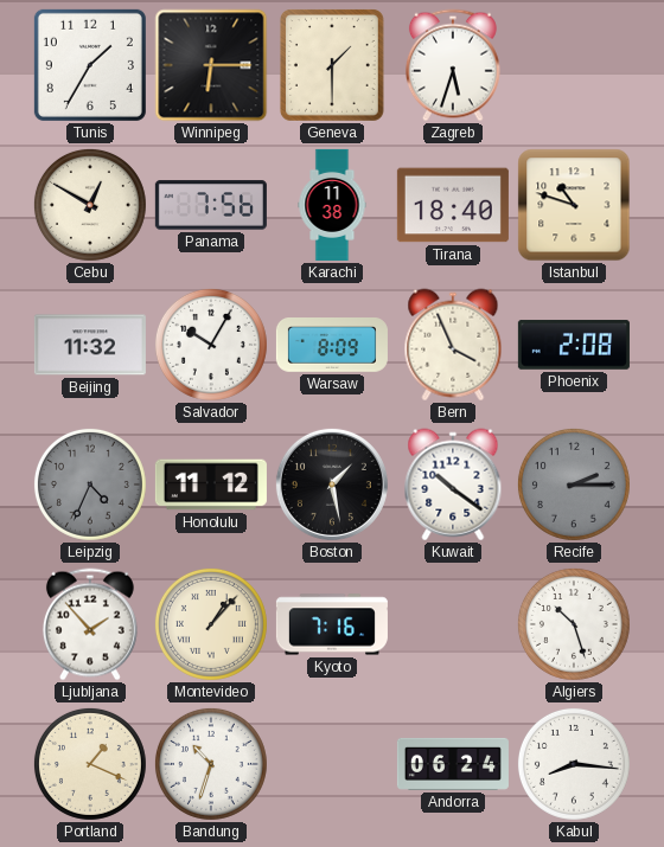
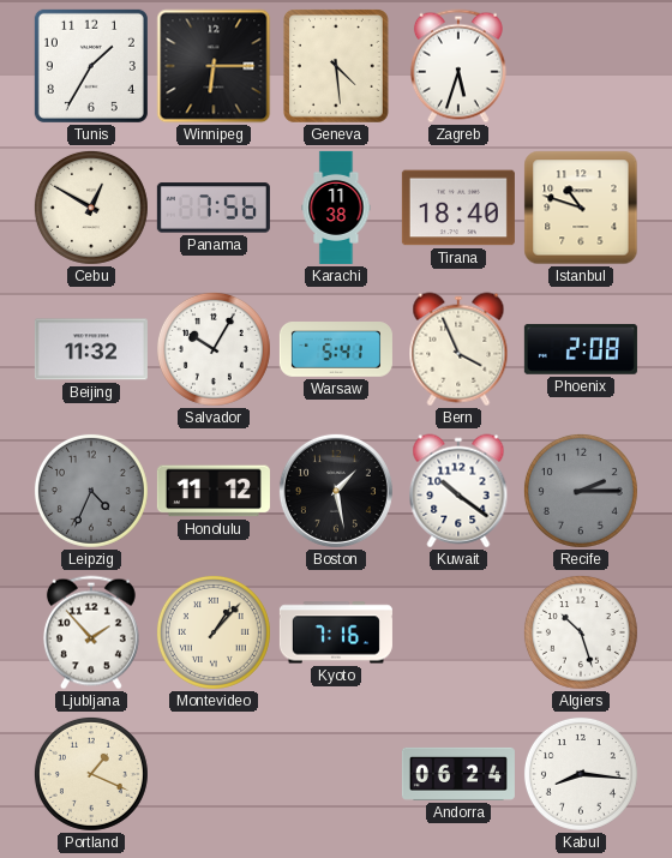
Geneva: 1:30 -> 4:29 (336, 67)
Warsaw: 8:09 -> 5:41 (336, 349)
Bandung: 10:33 -> none (211, 764)
